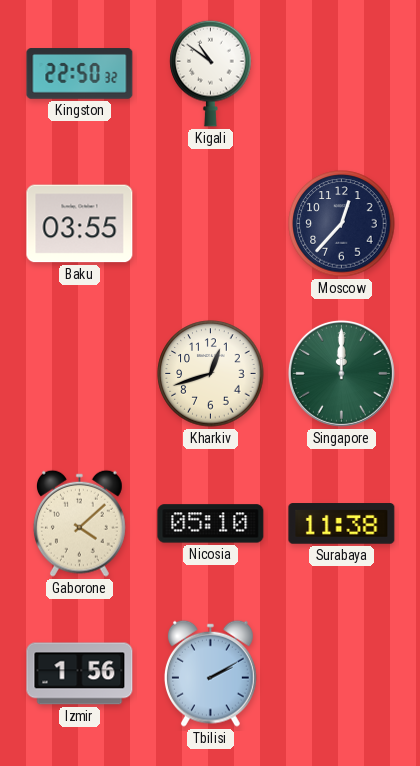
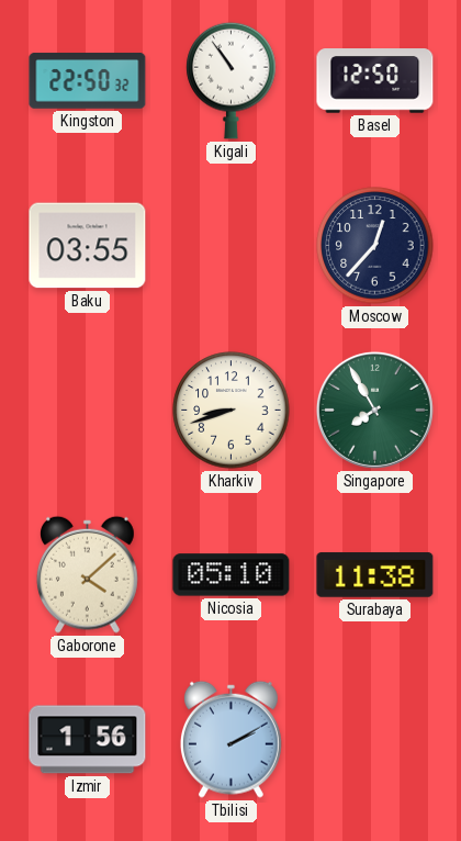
Kigali: 10:51 -> 10:54 (232, 80)
Basel: none -> 12:50 (375, 81)
Kharkiv: 12:42 -> 8:42 (232, 411)
Singapore: 12:00 -> 7:55 (374, 410)
